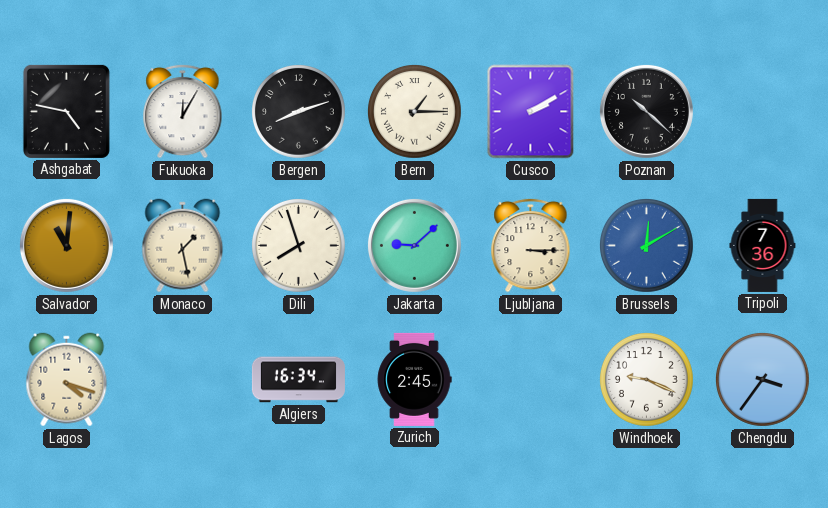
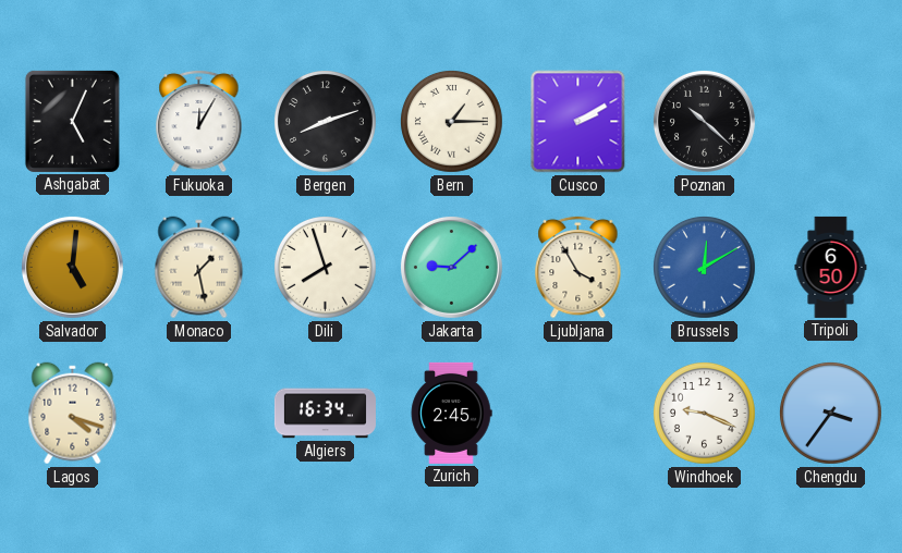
Ashgabat: 4:47 -> 5:04 (72, 121)
Salvador: 11:01 -> 5:01 (72, 267)
Ljubljana: 3:15 -> 3:55 (578, 267)
Tripoli: 7:36 -> 6:50 (831, 267)
